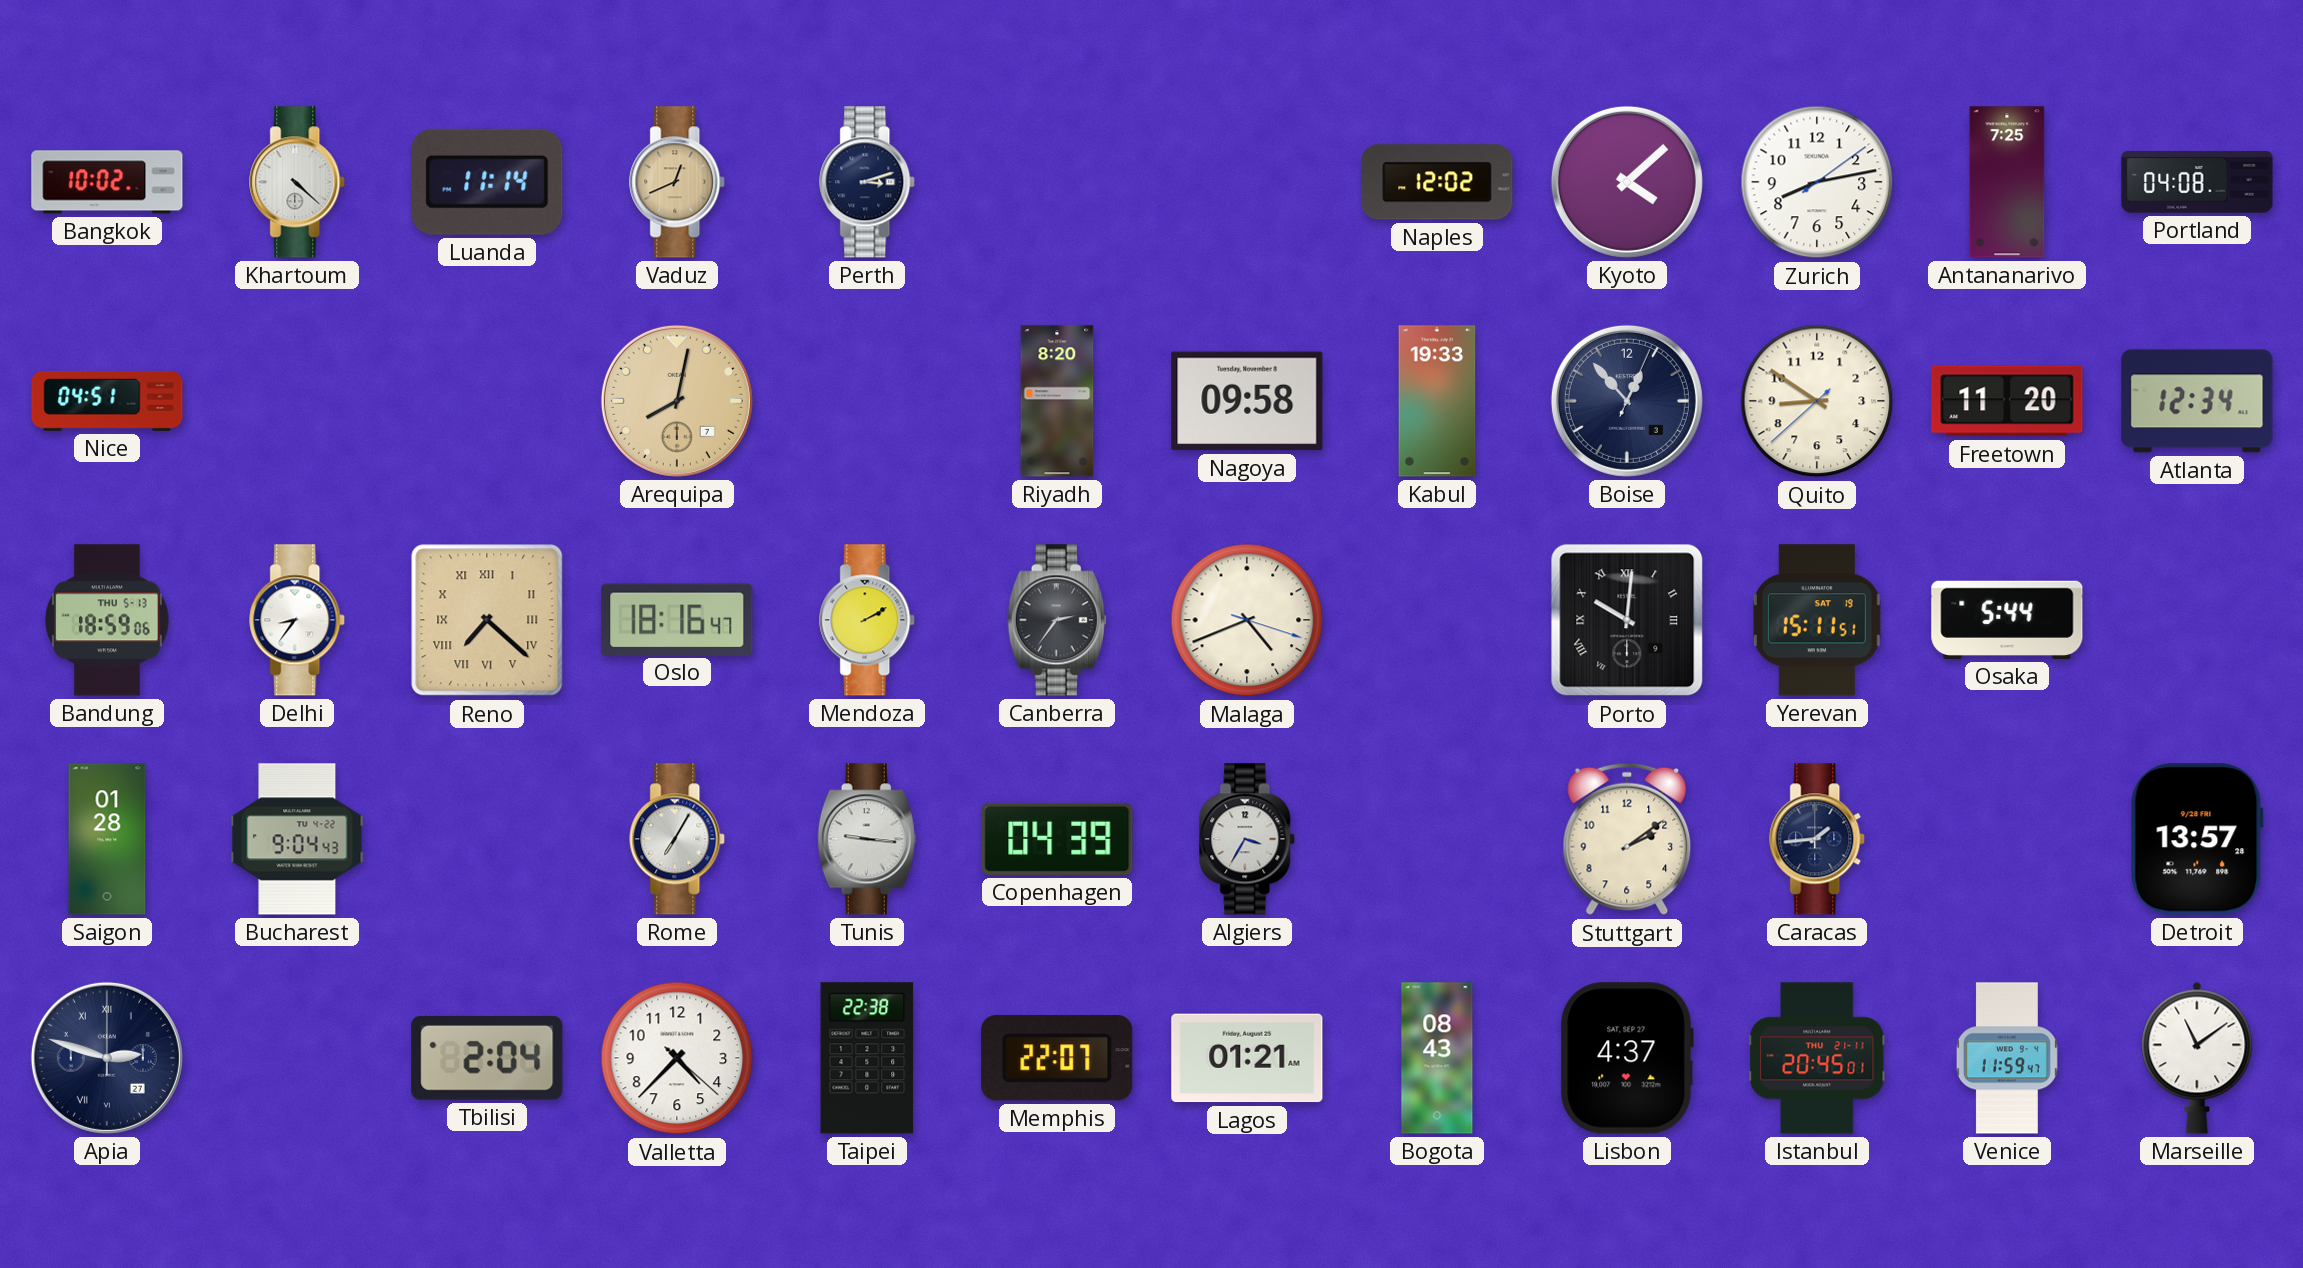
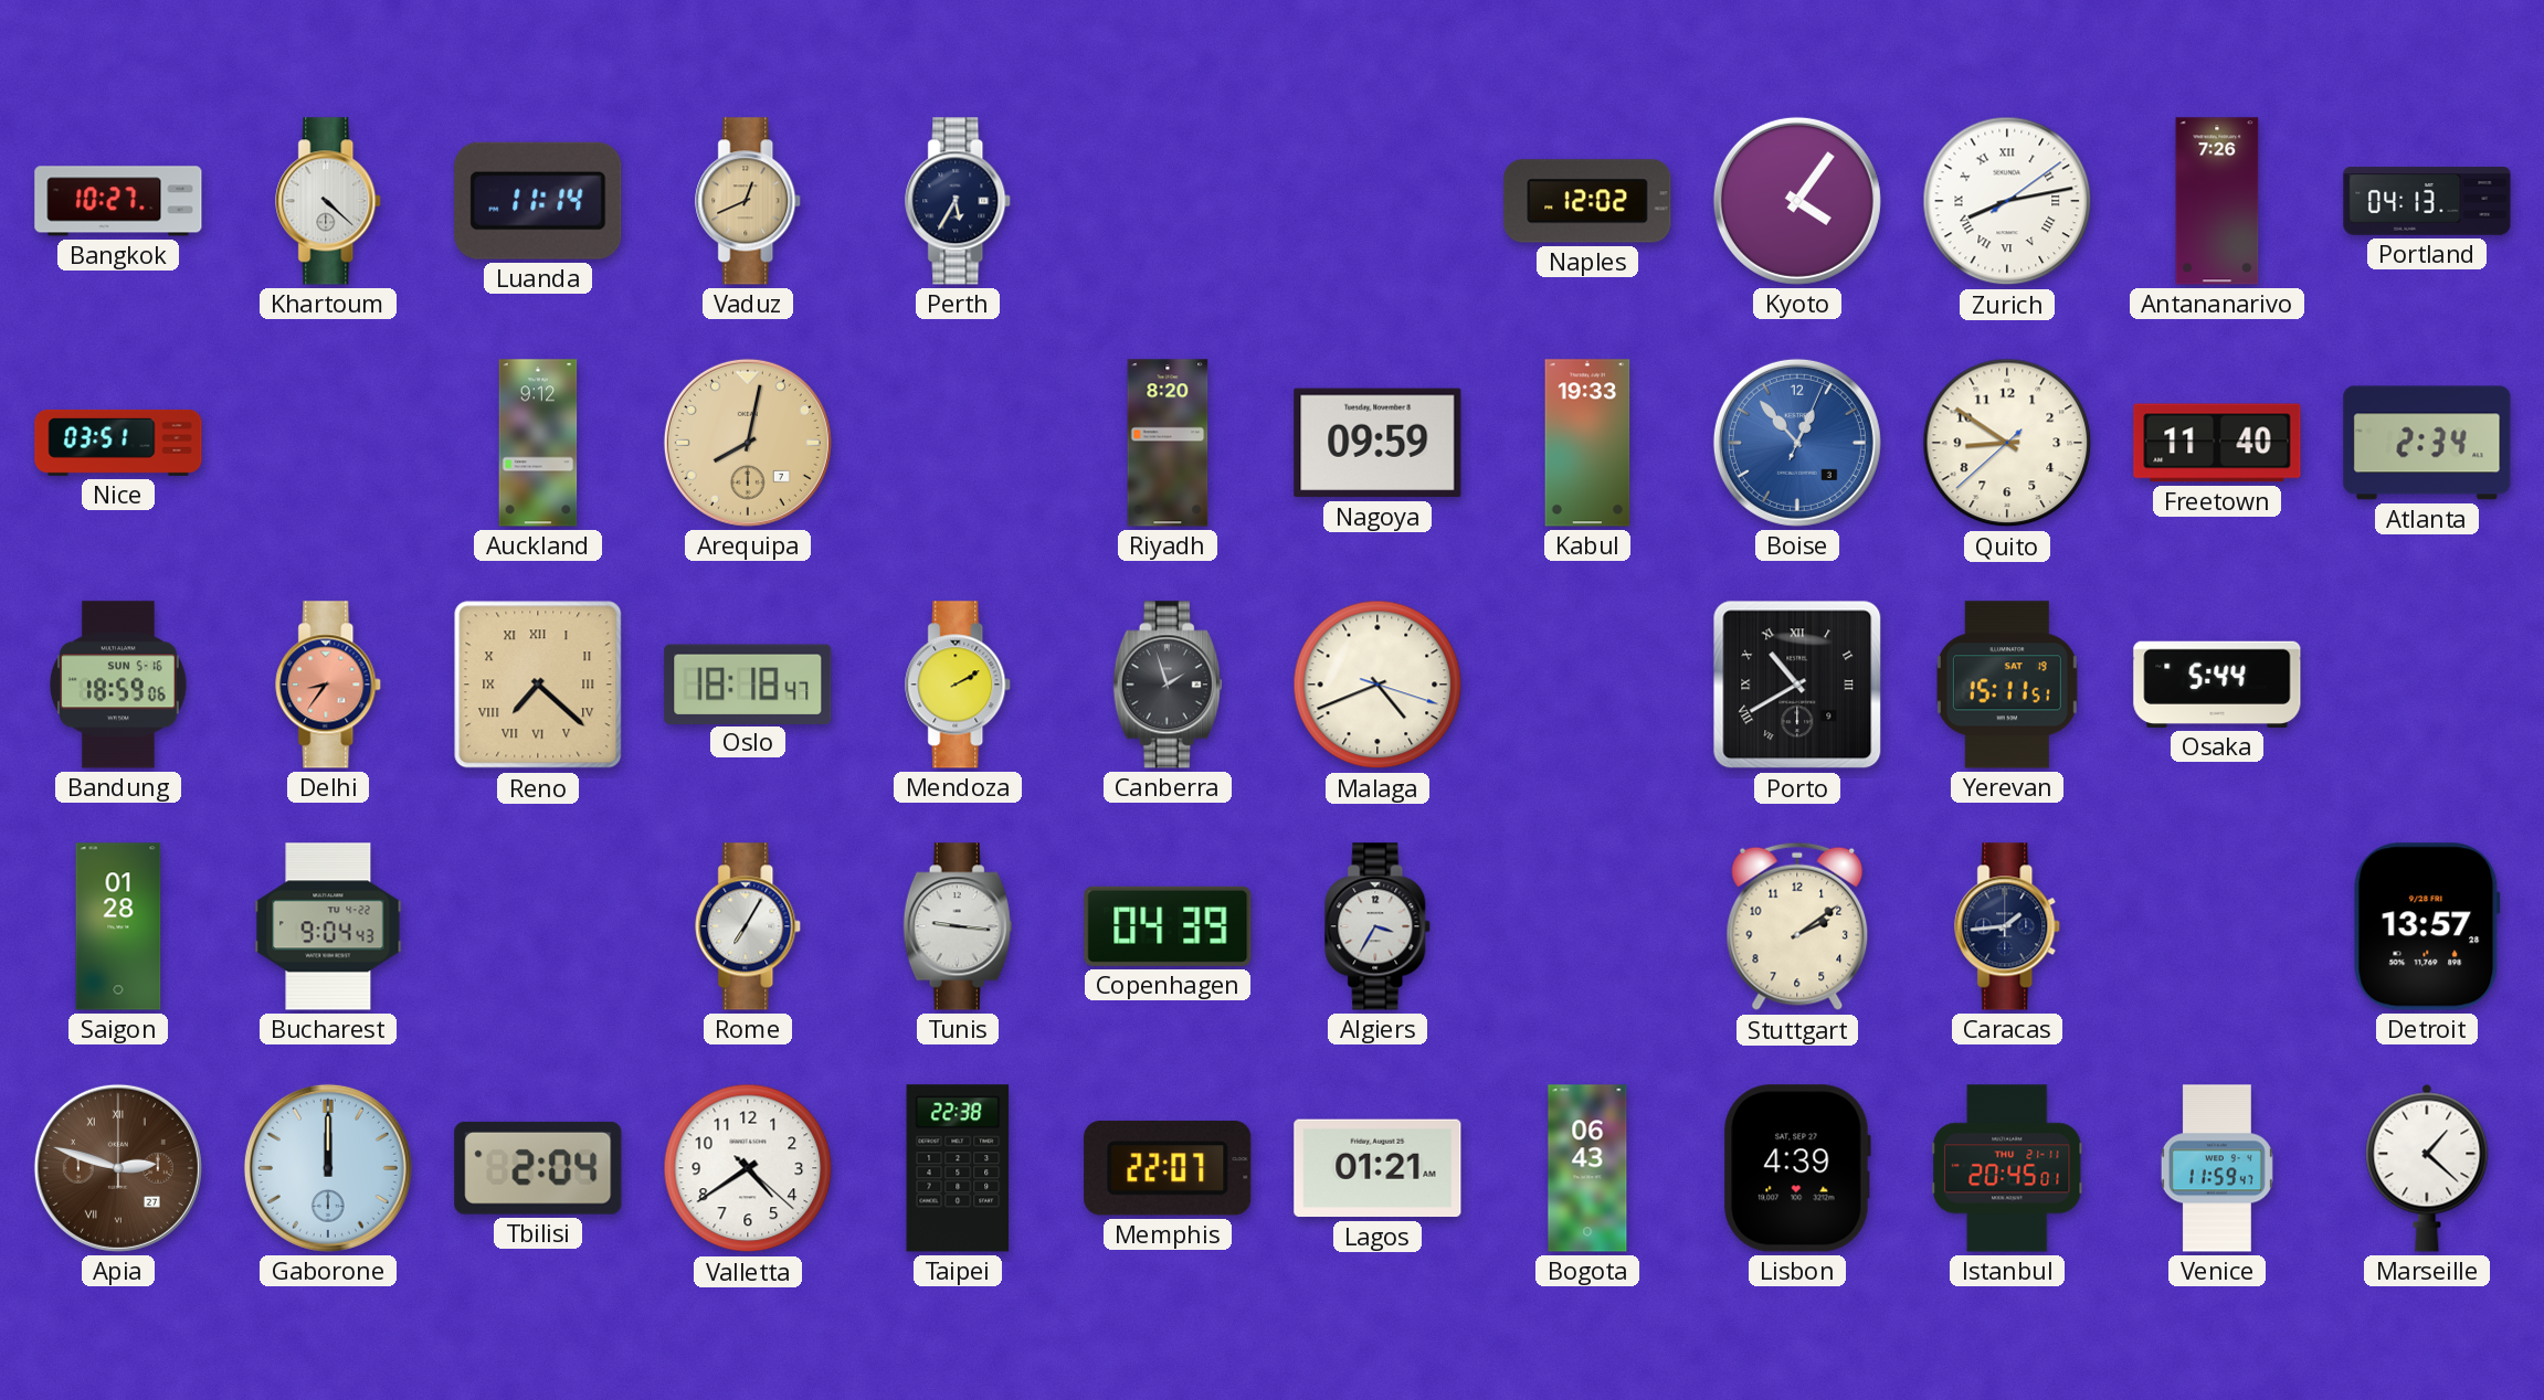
Bangkok: 10:02 -> 10:27 (118, 201)
Perth: 3:12 -> 5:35 (959, 201)
Kyoto: 4:08 -> 4:06 (1797, 201)
Zurich numerals: Arabic -> Roman (2007, 201)
Antananarivo: 7:25 -> 7:26 (2217, 201)
Portland: 04:08 -> 04:13 (2427, 201)
Nice: 04:51 -> 03:51 (118, 443)
Auckland: none -> 9:12 (538, 443)
Nagoya: 09:58 -> 09:59 (1377, 443)
Boise dial: navy -> blue (1797, 443)
Freetown: 11:20 -> 11:40 (2217, 443)
Atlanta: 12:34 -> 2:34 (2427, 443)
Bandung date: THU 5-13 -> SUN 5-16 (119, 685)
Delhi dial: white -> salmon (329, 685)
Oslo: 18:16 -> 18:18 (748, 683)
Canberra: 2:36 -> 1:57 (1168, 685)
Porto: 10:01 -> 10:40 (1797, 685)
Apia dial: navy -> brown (118, 1168)
Gaborone: none -> 12:00 (328, 1168)
Valletta: 4:37 -> 4:39 (748, 1168)
Bogota: 08:43 -> 06:43 (1587, 1168)
Lisbon: 4:37 -> 4:39 (1797, 1168)
Marseille: 11:09 -> 1:22 (2427, 1168)
